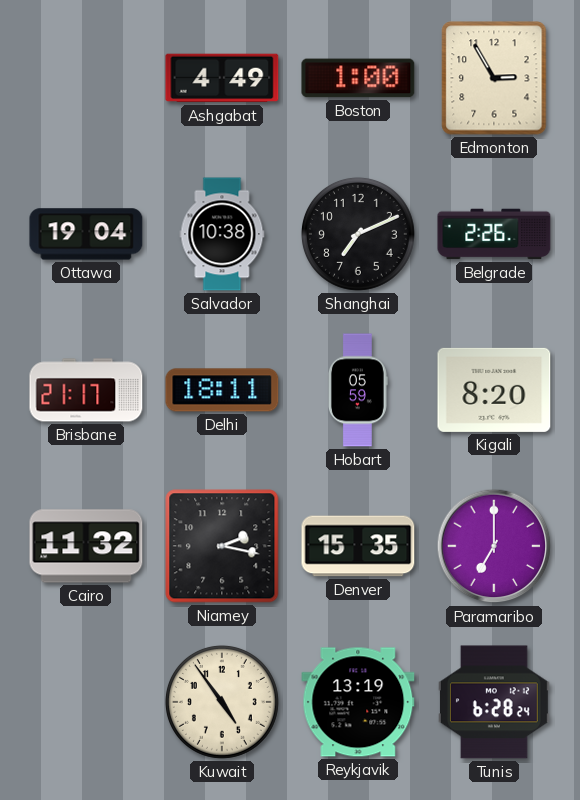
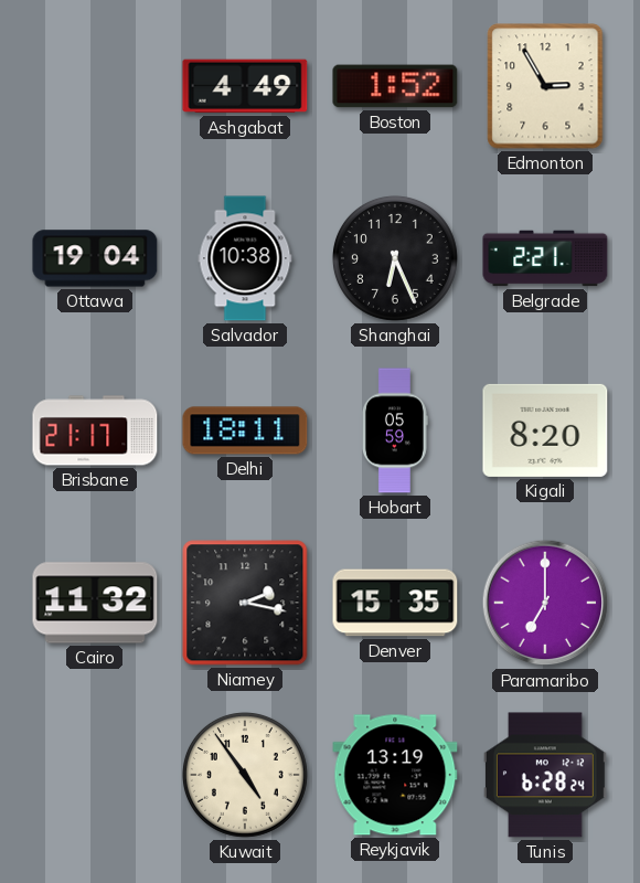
Boston: 1:00 -> 1:52 (395, 86)
Shanghai: 7:11 -> 6:26 (395, 258)
Belgrade: 2:26 -> 2:21 (545, 258)
